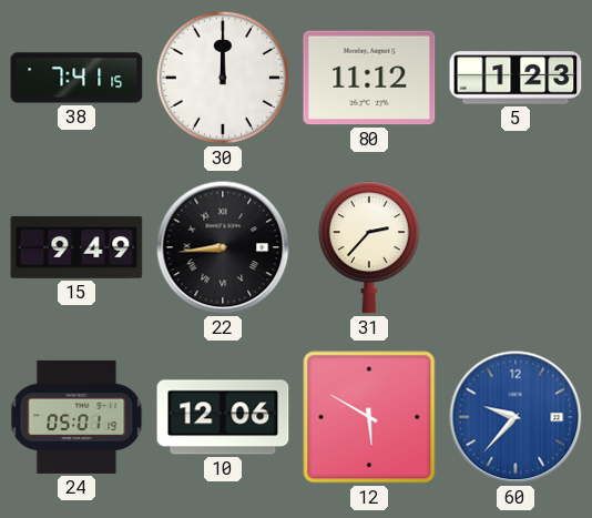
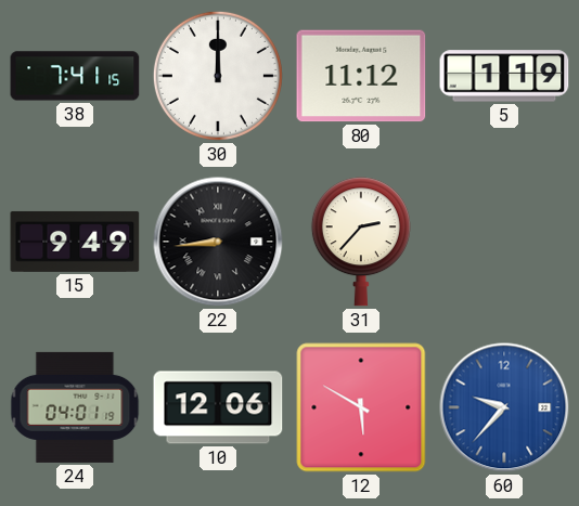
5: 1:23 -> 1:19 (504, 76)
24: 05:01 -> 04:01 (75, 407)
